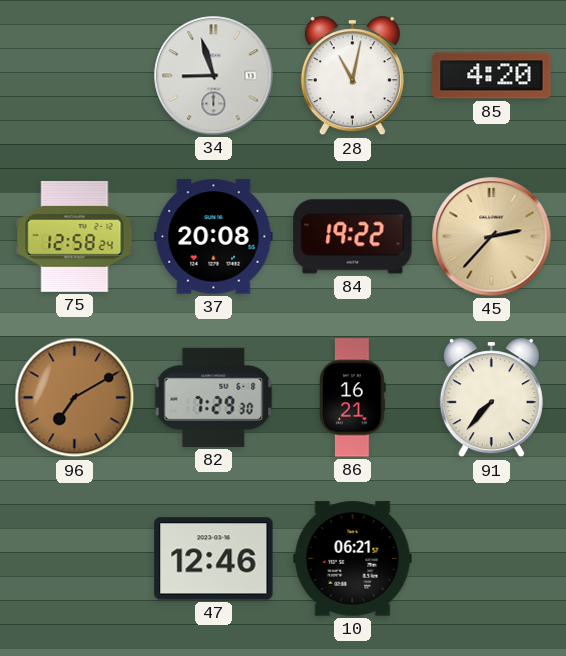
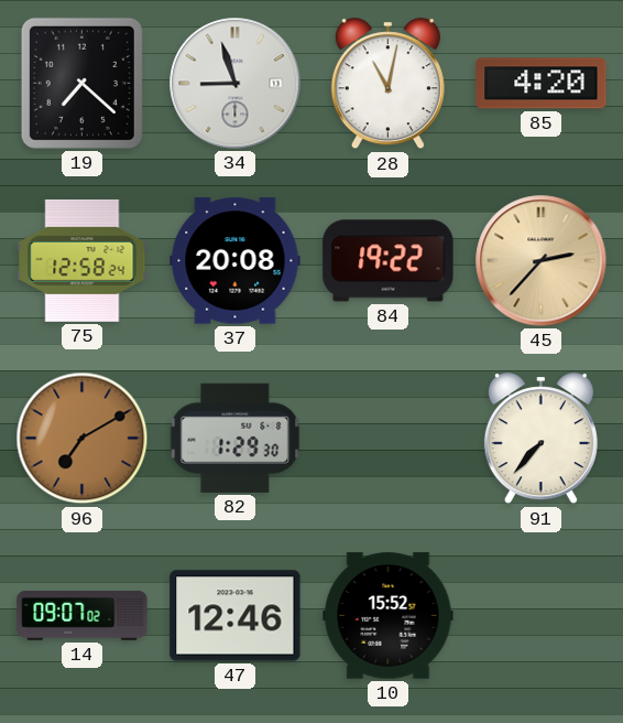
19: none -> 7:22 (81, 83)
82: 7:29 -> 1:29 (236, 438)
86: 16:21 -> none (353, 398)
14: none -> 09:07 (83, 616)
10: 06:21 -> 15:52 (389, 616)
